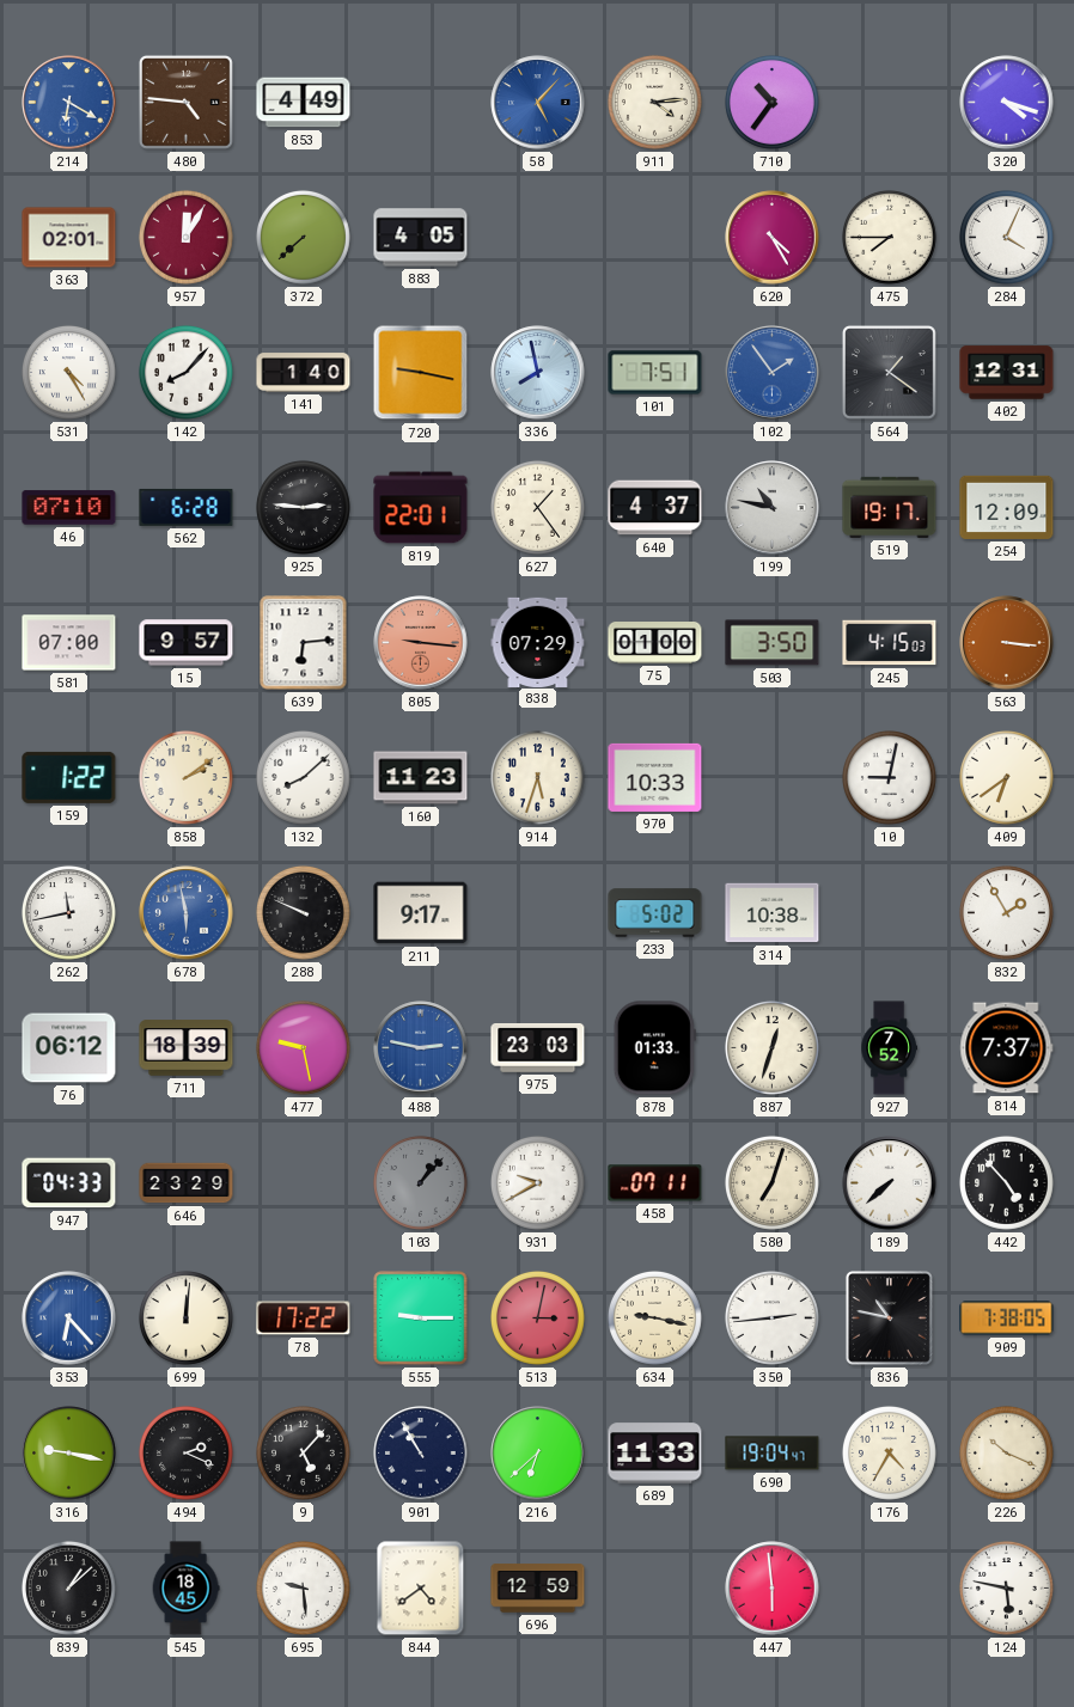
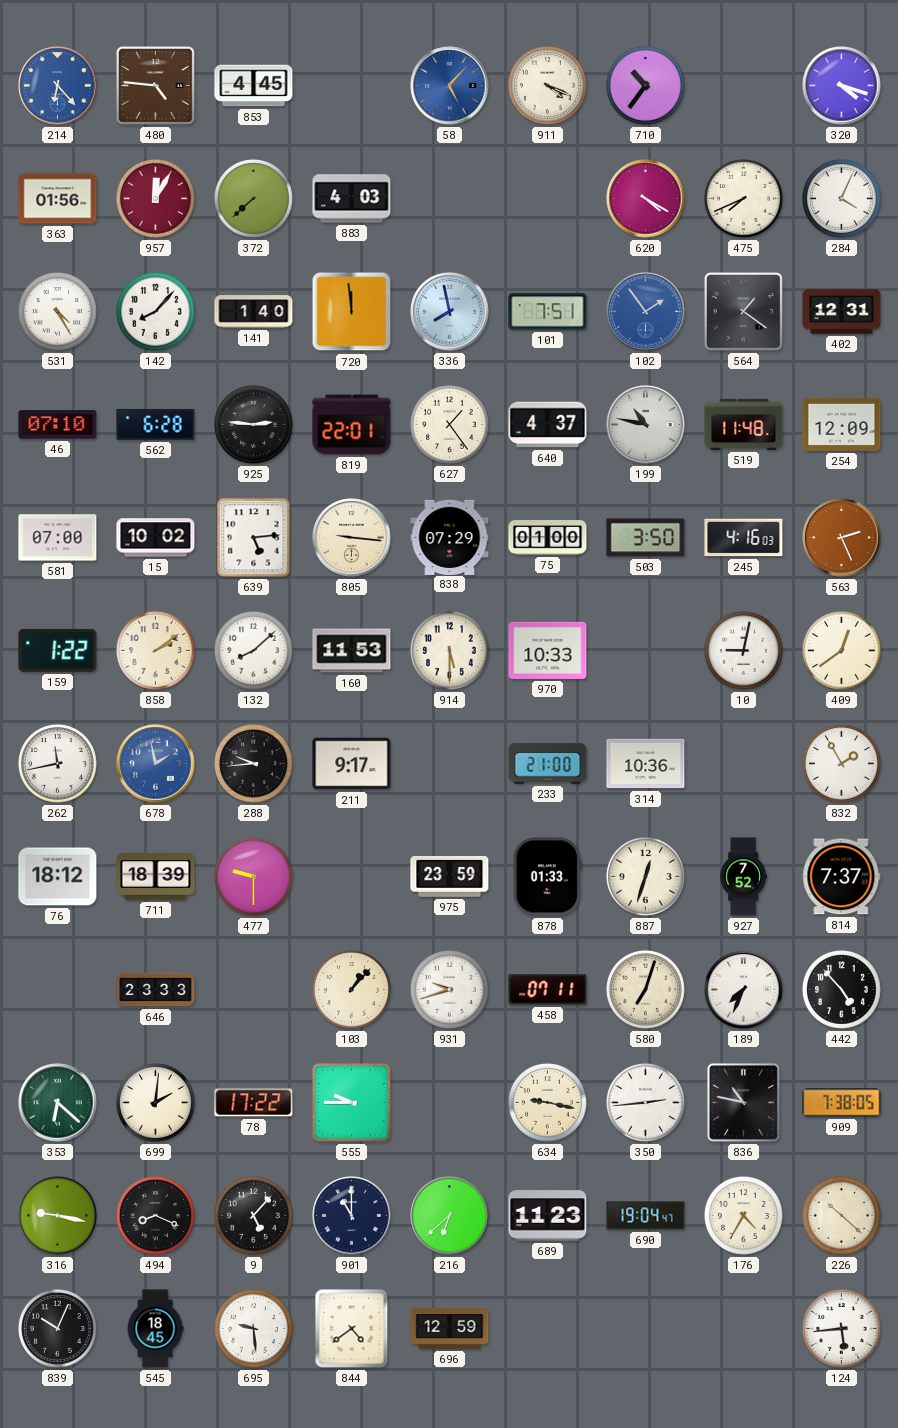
214: 6:20 -> 6:23 (58, 86)
853: 4:49 -> 4:45 (254, 86)
911: 4:14 -> 4:19 (547, 85)
363: 02:01 -> 01:56 (58, 199)
883: 4:05 -> 4:03 (352, 199)
620: 4:25 -> 4:20 (646, 199)
475: 7:45 -> 7:41 (743, 198)
720: 9:17 -> 11:59 (352, 312)
519: 19:17 -> 11:48 (744, 424)
15: 9:57 -> 10:02 (156, 538)
639: 6:14 -> 5:14 (254, 538)
805 dial: salmon -> cream (352, 538)
245: 4:15 -> 4:16 (744, 538)
563: 3:16 -> 2:26 (842, 538)
160: 11:23 -> 11:53 (352, 651)
914: 5:33 -> 5:30 (449, 650)
409: 6:39 -> 12:39 (841, 650)
678: 5:58 -> 1:58 (156, 764)
288: 9:49 -> 9:44 (253, 763)
233: 5:02 -> 21:00 (548, 764)
314: 10:38 -> 10:36 (646, 764)
76: 06:12 -> 18:12 (58, 877)
477: 9:28 -> 9:30 (253, 876)
488: 2:47 -> none (421, 1048)
975: 23:03 -> 23:59 (450, 877)
947: 04:33 -> none (69, 1183)
646: 23:29 -> 23:33 (156, 990)
103 dial: grey -> cream (351, 989)
931: 9:40 -> 9:42 (449, 989)
189: 7:38 -> 7:34 (744, 990)
353: 6:23 -> 6:22 (58, 1103)
353 dial: blue -> green (58, 1103)
699: 12:01 -> 2:01 (155, 1102)
555: 9:15 -> 9:45 (352, 1103)
513: 3:02 -> none (537, 1317)
494: 2:19 -> 8:19 (155, 1215)
901: 10:55 -> 11:00 (352, 1216)
689: 11:33 -> 11:23 (548, 1216)
226: 10:19 -> 10:22 (841, 1215)
839: 1:08 -> 10:04 (57, 1328)
447: 5:59 -> none (773, 1589)
124: 5:47 -> 5:44 (841, 1328)
